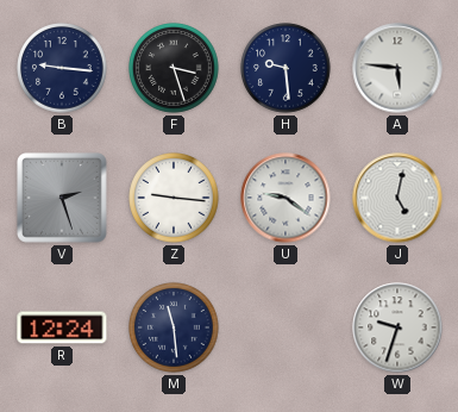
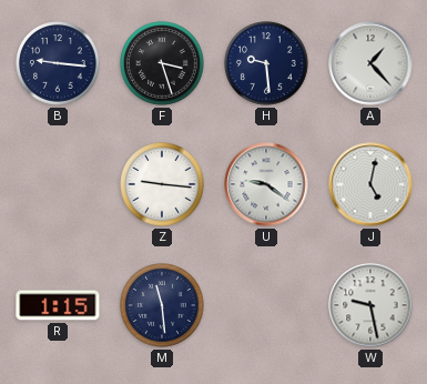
A: 5:46 -> 1:23 (370, 63)
V: 2:27 -> none (63, 199)
R: 12:24 -> 1:15 (58, 305)
W: 9:33 -> 9:28 (370, 305)
